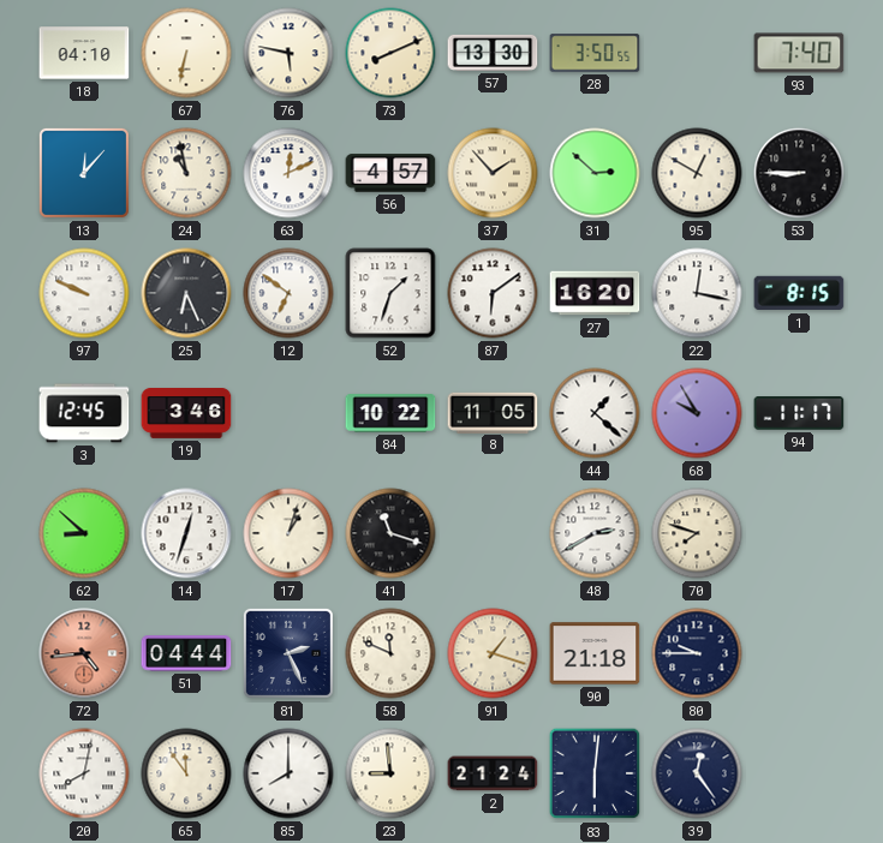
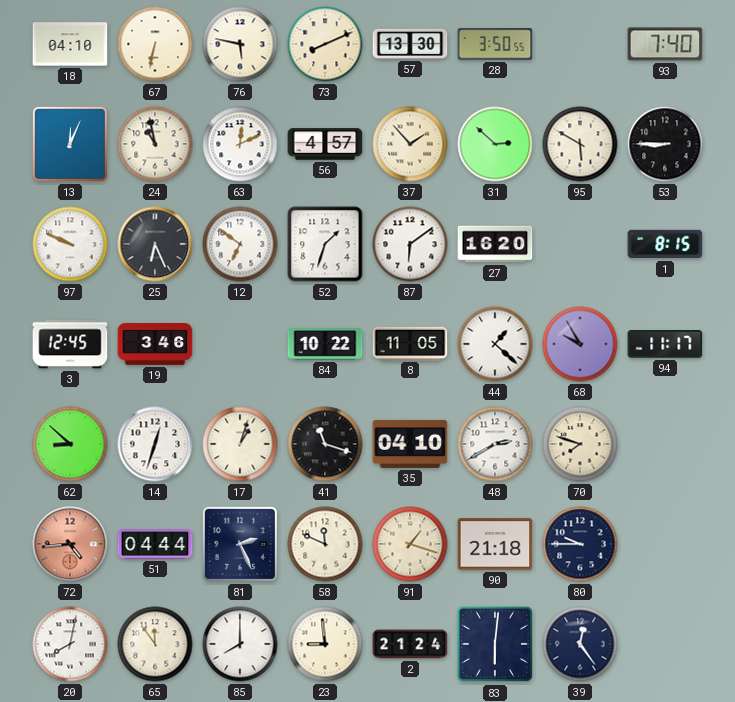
13: 12:07 -> 12:04 (70, 144)
95: 12:50 -> 5:50 (580, 144)
22: 12:17 -> none (697, 293)
35: none -> 04:10 (410, 444)
